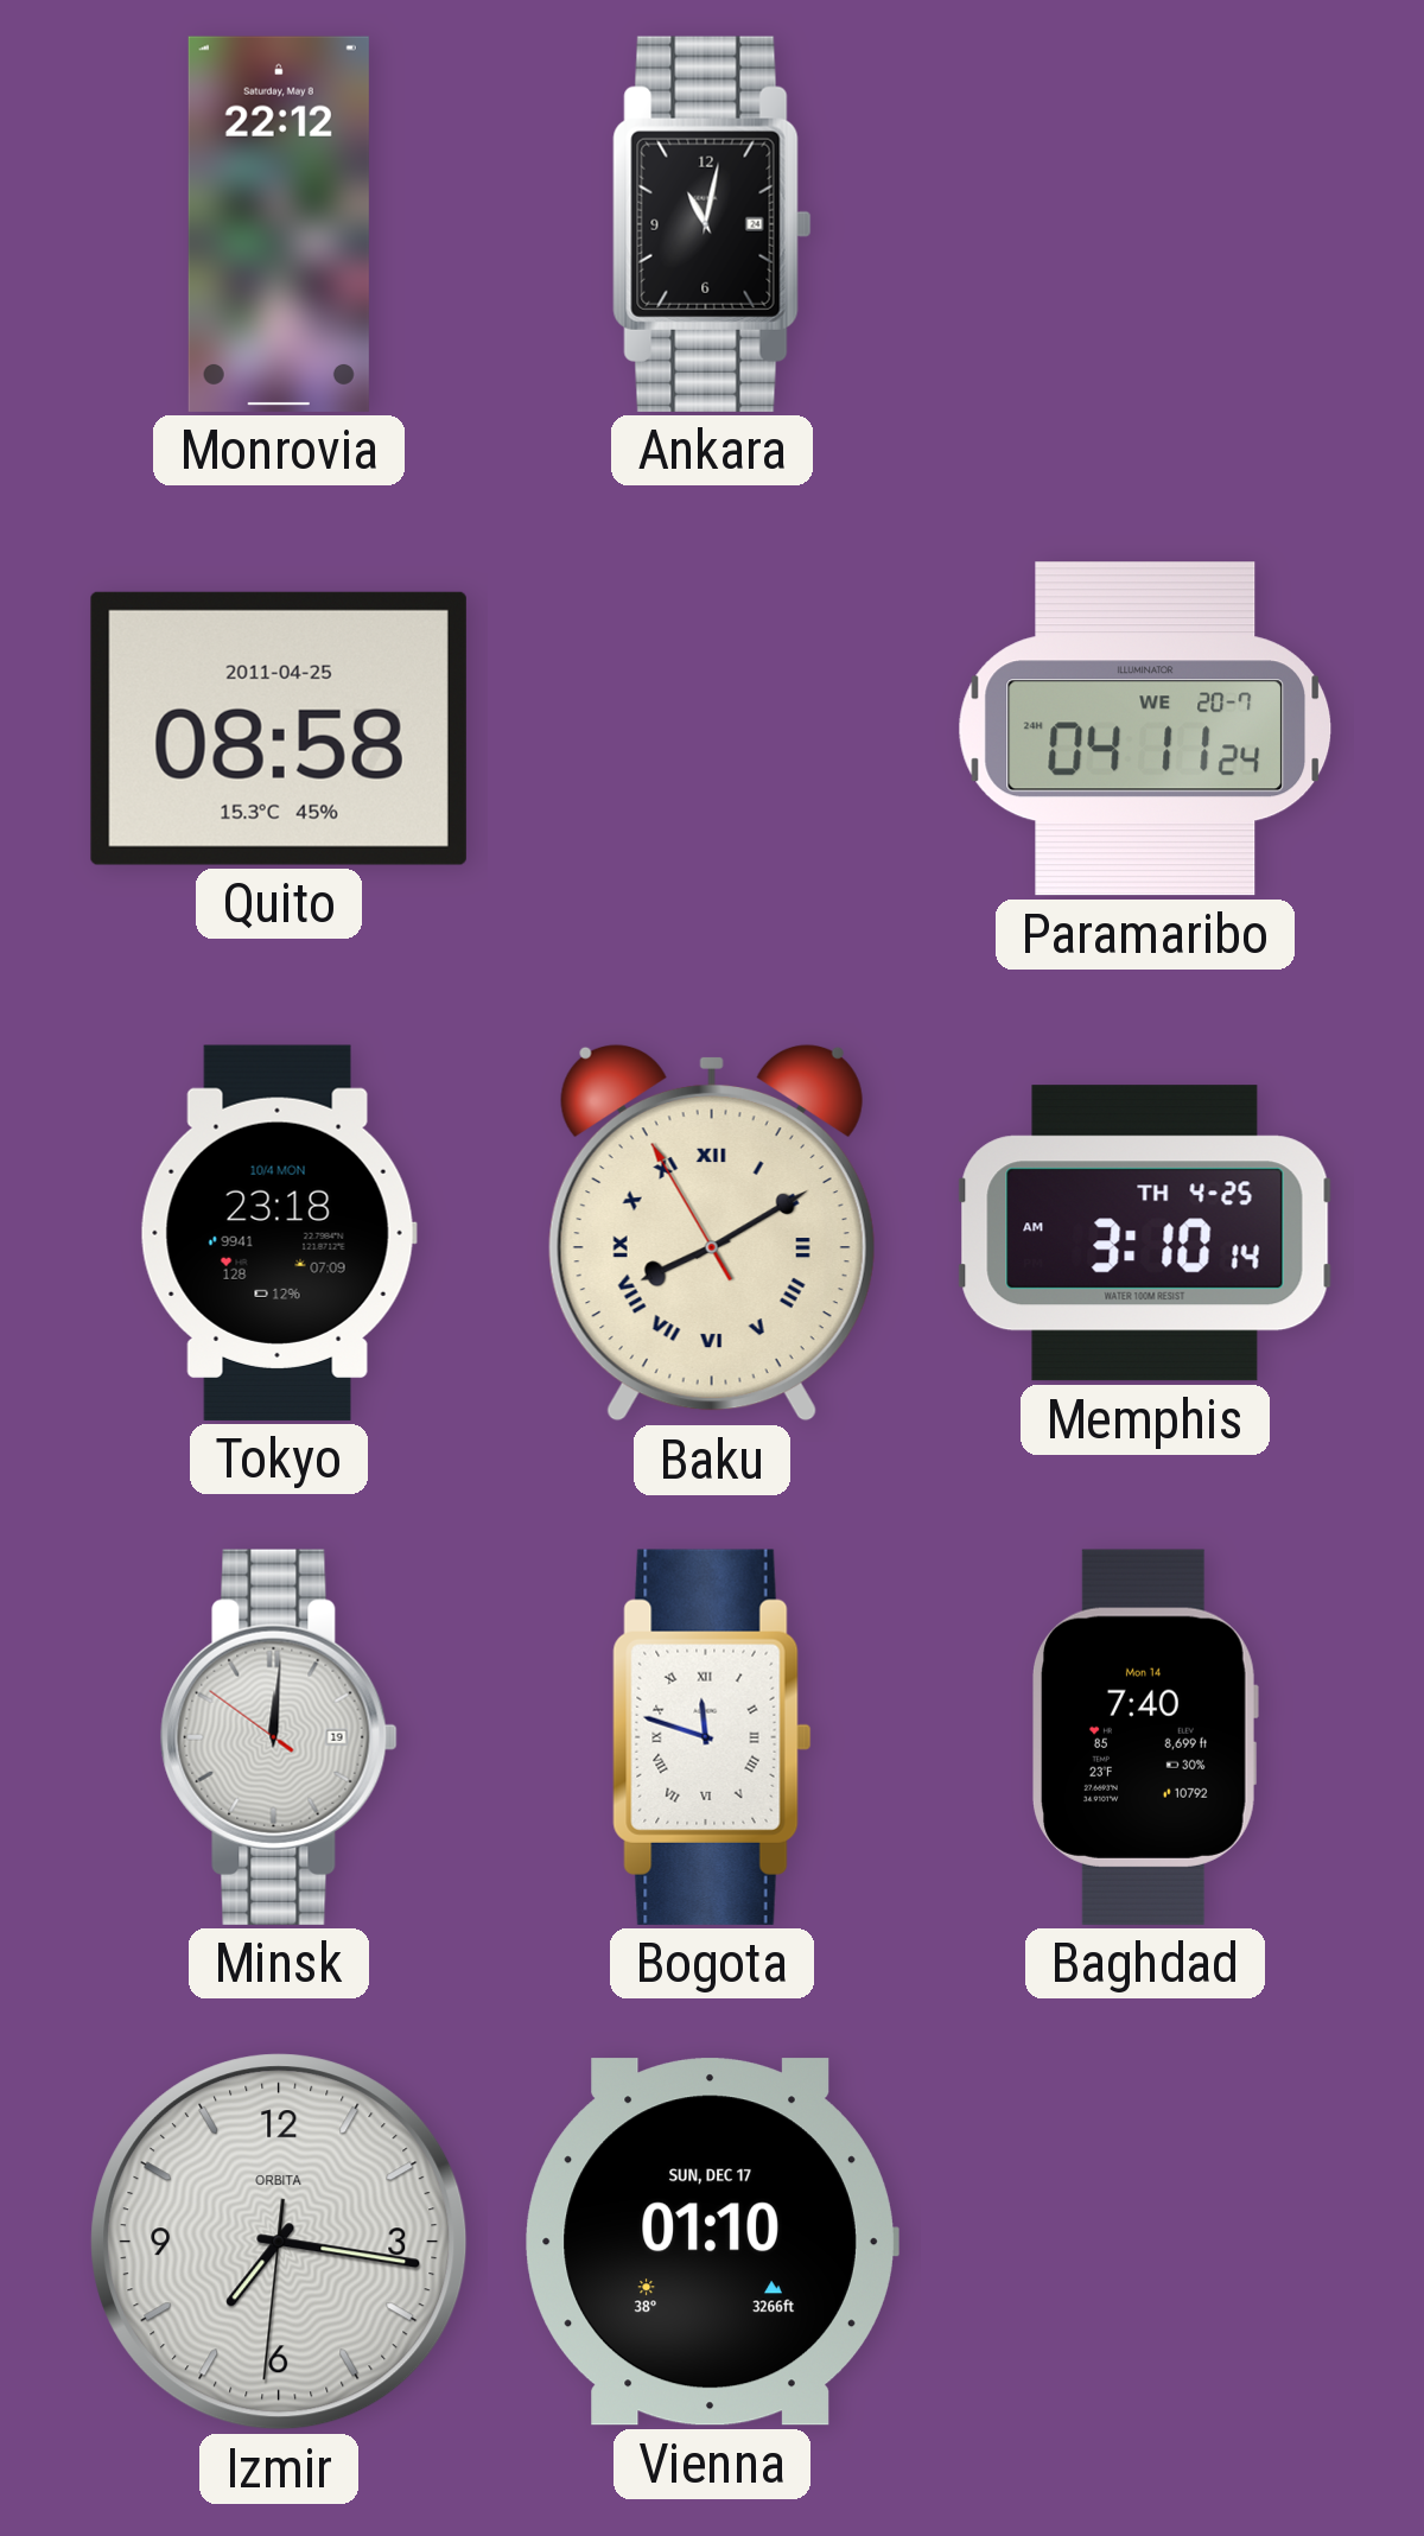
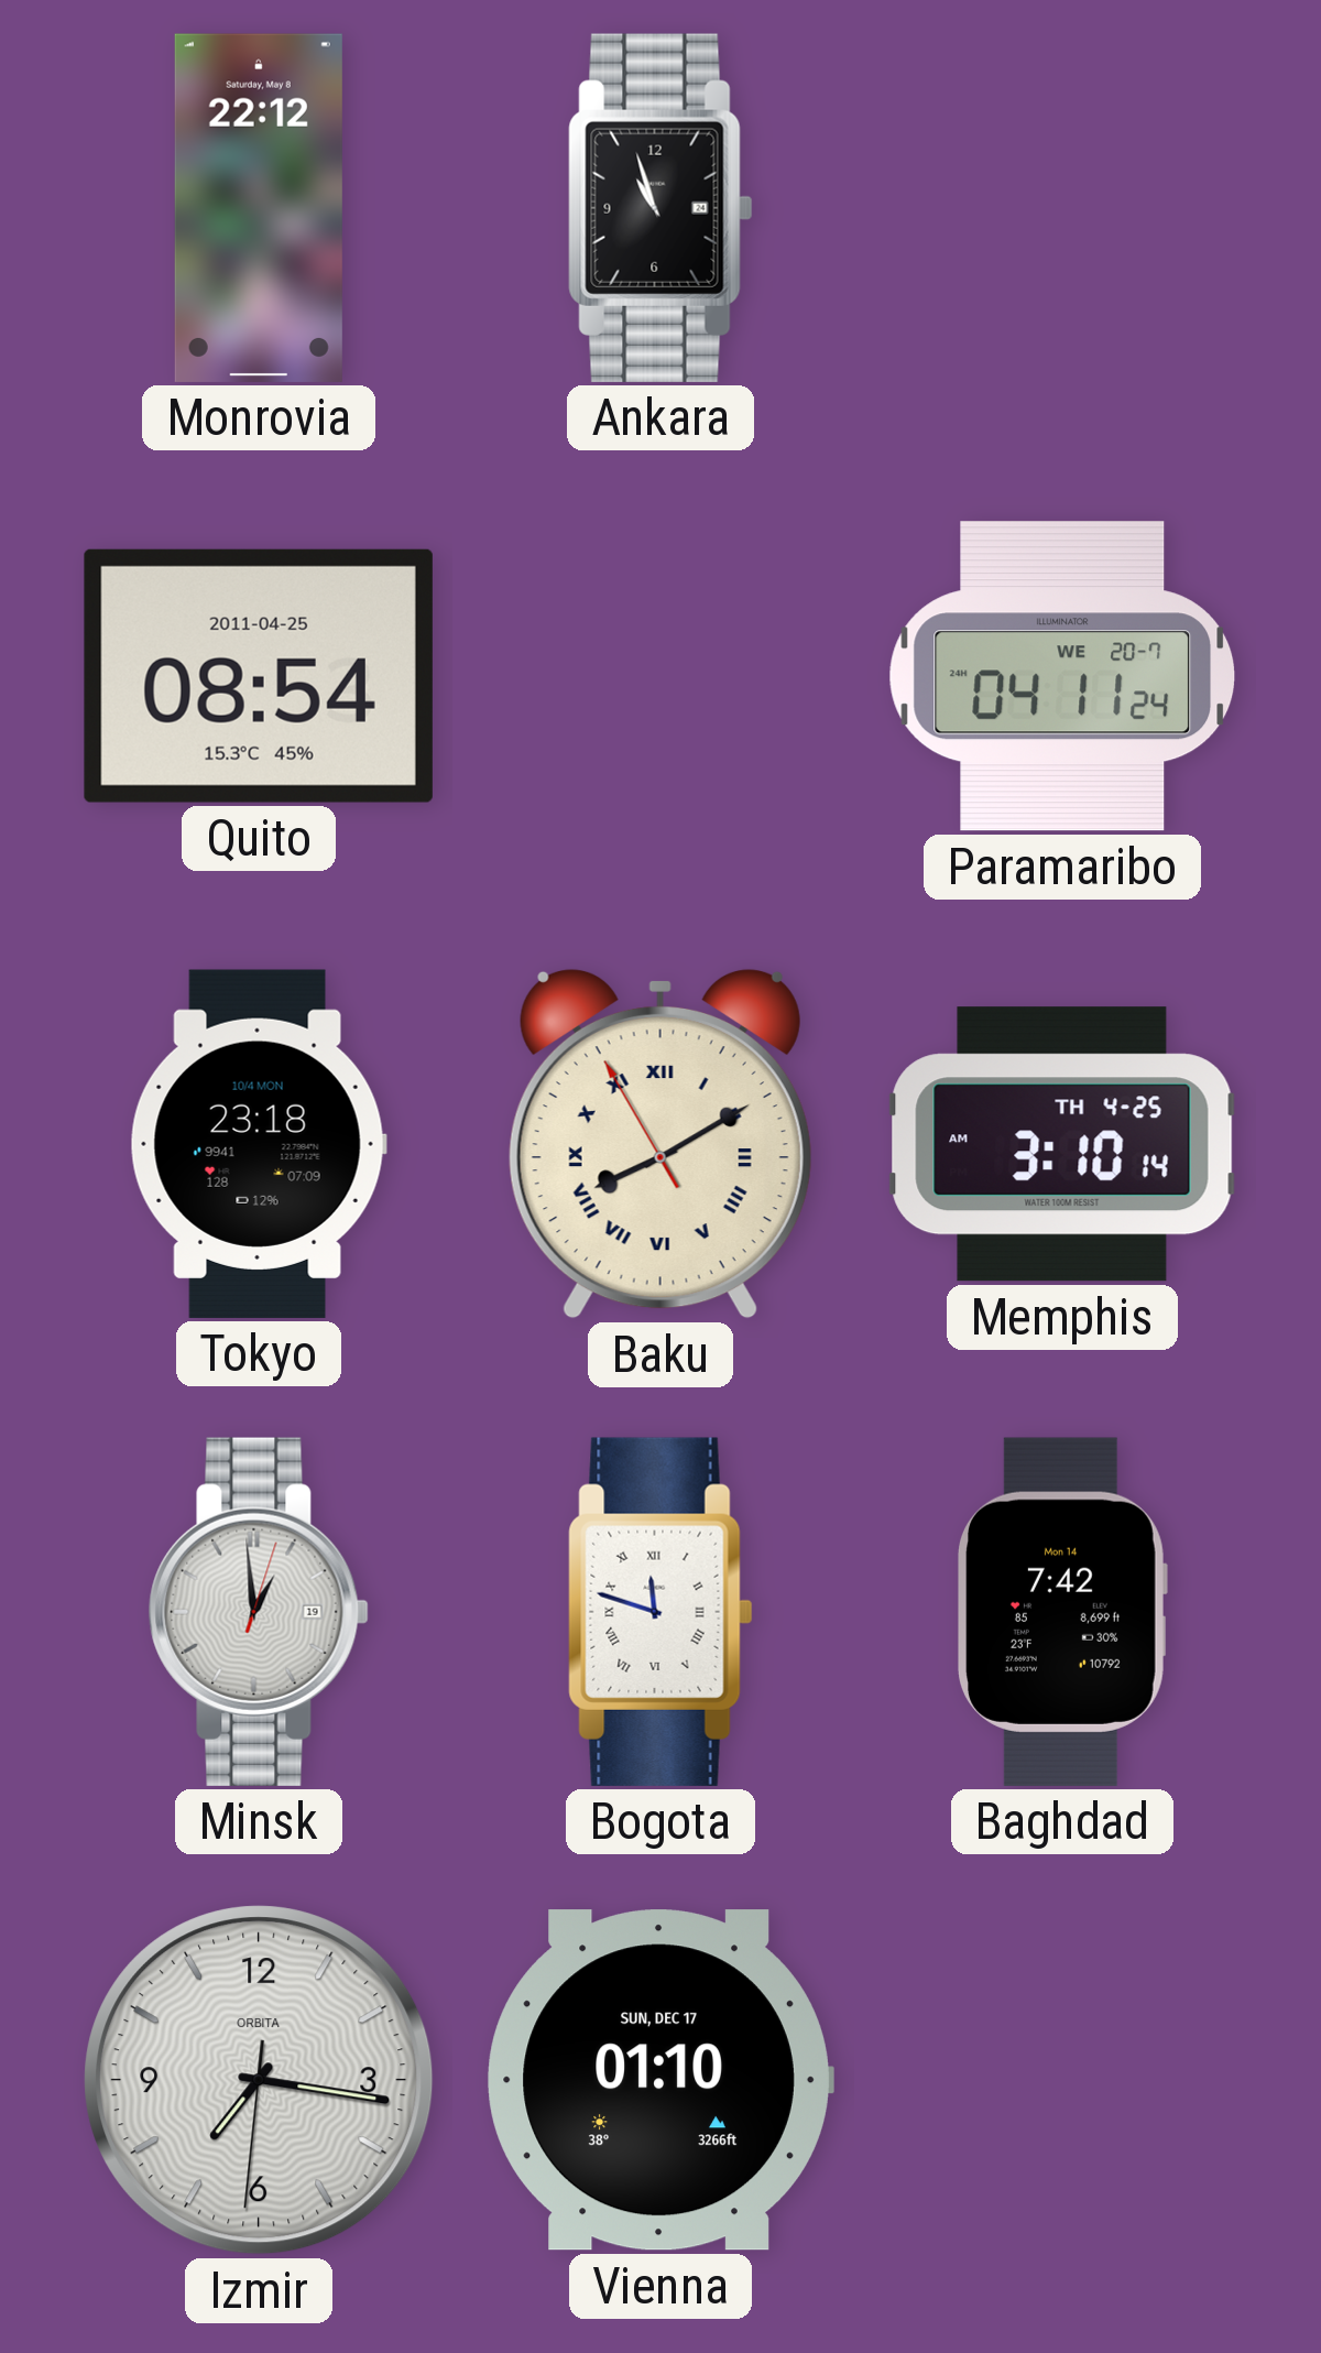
Ankara: 11:02 -> 10:57 (660, 208)
Quito: 08:58 -> 08:54 (259, 676)
Minsk: 12:00 -> 12:59 (259, 1612)
Baghdad: 7:40 -> 7:42 (1062, 1612)
